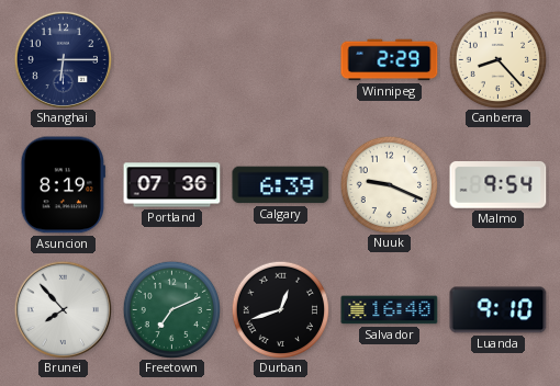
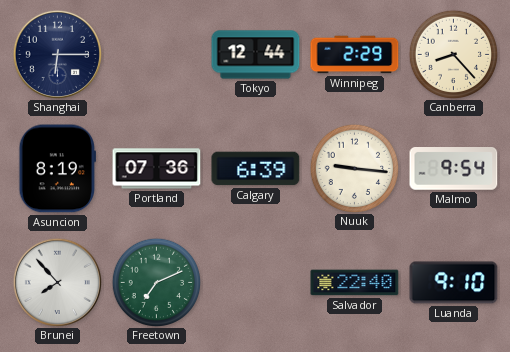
Tokyo: none -> 12:44 (256, 55)
Nuuk: 9:19 -> 9:16 (354, 168)
Durban: 12:42 -> none (280, 309)
Salvador: 16:40 -> 22:40 (355, 283)
